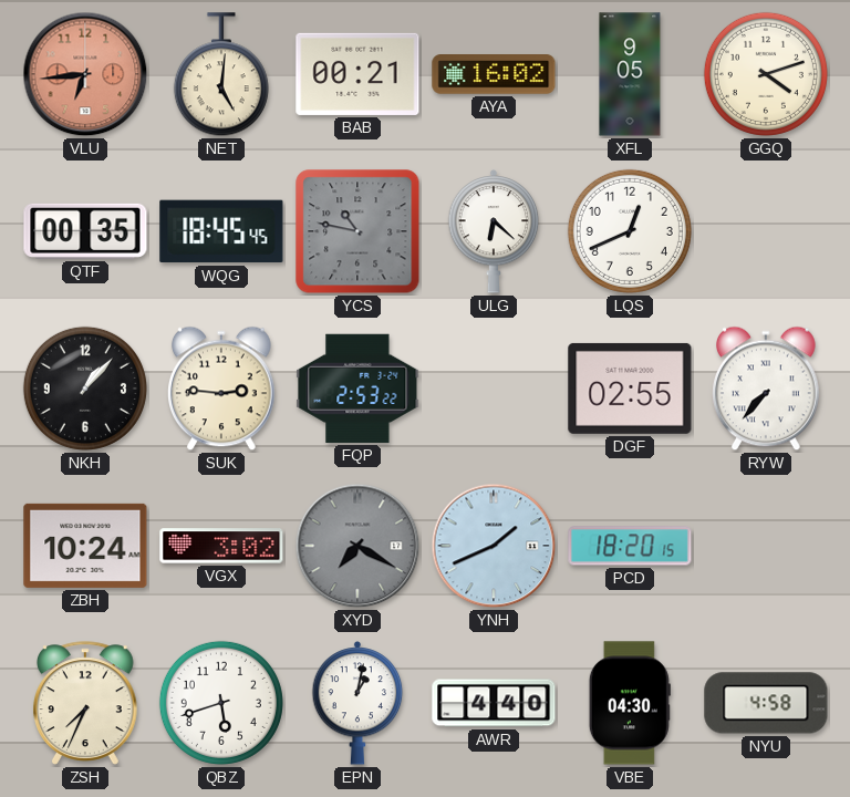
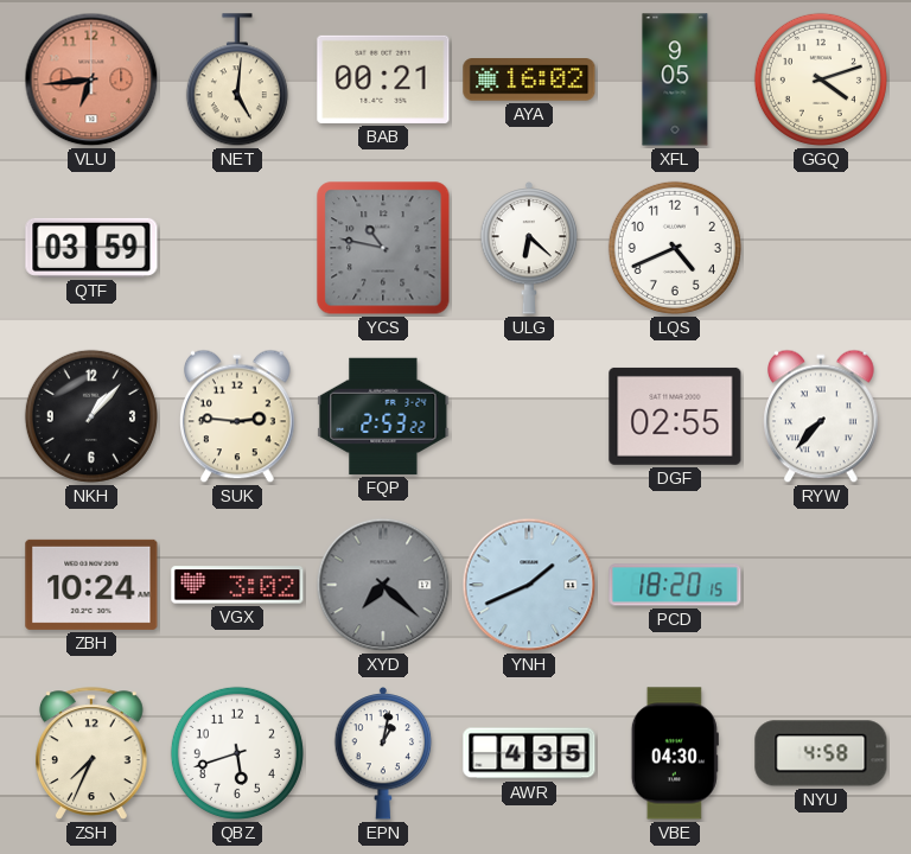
QTF: 00:35 -> 03:59 (91, 248)
WQG: 18:45 -> none (221, 231)
LQS: 12:41 -> 4:41 (675, 248)
XYD: 7:20 -> 7:22 (383, 585)
AWR: 4:40 -> 4:35 (529, 753)
